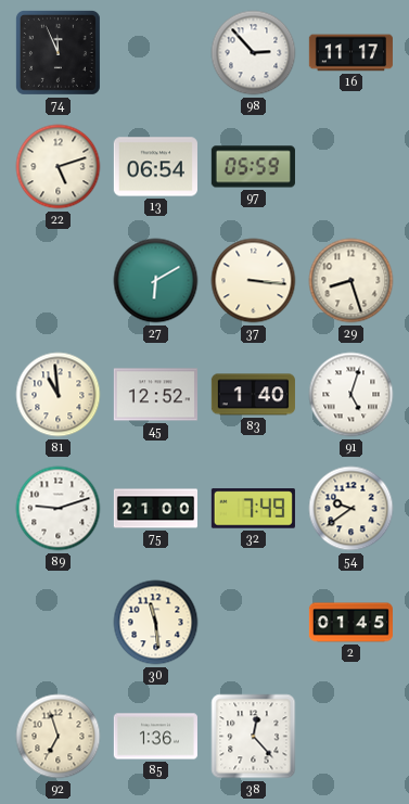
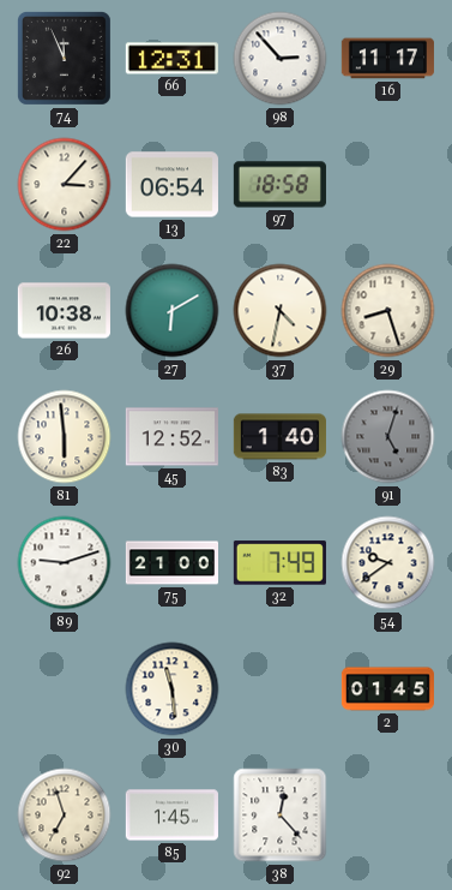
66: none -> 12:31 (171, 59)
22: 5:12 -> 3:07 (65, 185)
97: 05:59 -> 18:58 (279, 185)
26: none -> 10:38 (64, 311)
37: 3:16 -> 4:32 (281, 311)
81: 10:59 -> 5:59 (65, 437)
91 dial: white -> grey (388, 437)
85: 1:36 -> 1:45 (171, 816)
